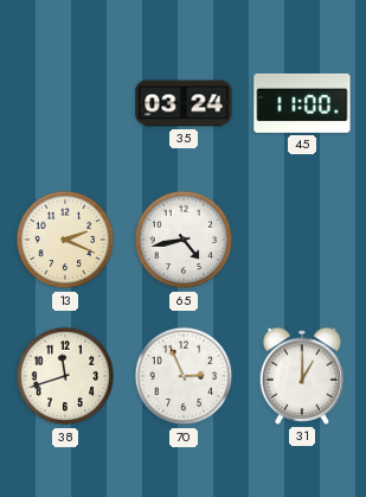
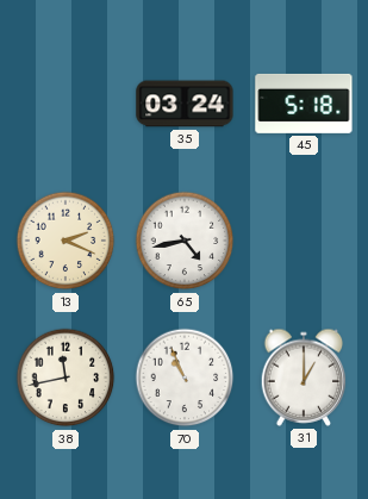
45: 11:00 -> 5:18 (304, 104)
38: 11:42 -> 11:43 (66, 378)
70: 2:56 -> 10:56 (185, 378)
